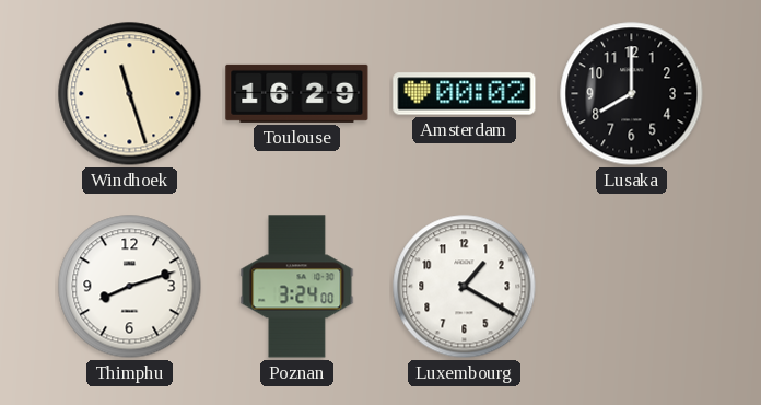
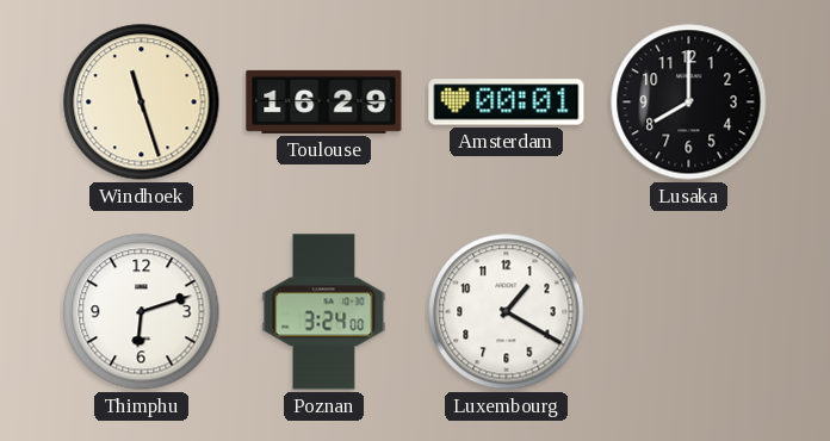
Amsterdam: 00:02 -> 00:01 (507, 103)
Thimphu: 8:12 -> 6:12 (142, 312)
